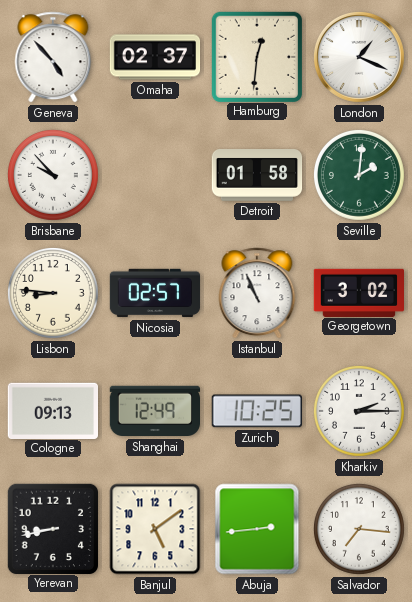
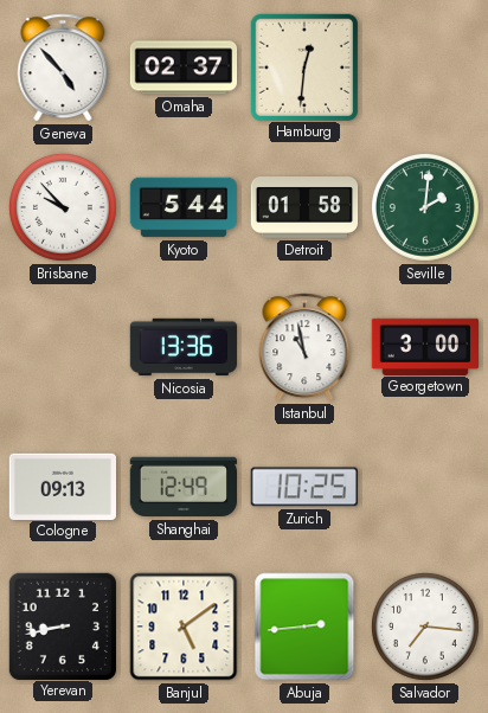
London: 1:19 -> none (359, 57)
Kyoto: none -> 5:44 (184, 207)
Lisbon: 8:46 -> none (54, 294)
Nicosia: 02:57 -> 13:36 (184, 347)
Istanbul: 10:56 -> 10:58 (304, 347)
Georgetown: 3:02 -> 3:00 (425, 346)
Kharkiv: 2:15 -> none (360, 412)
